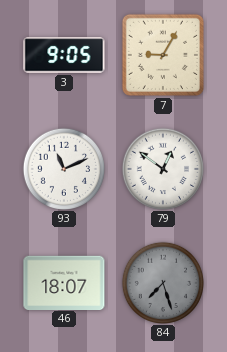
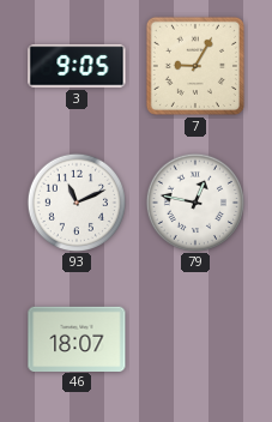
79: 12:51 -> 12:47 (194, 201)
84: 7:27 -> none (162, 282)
